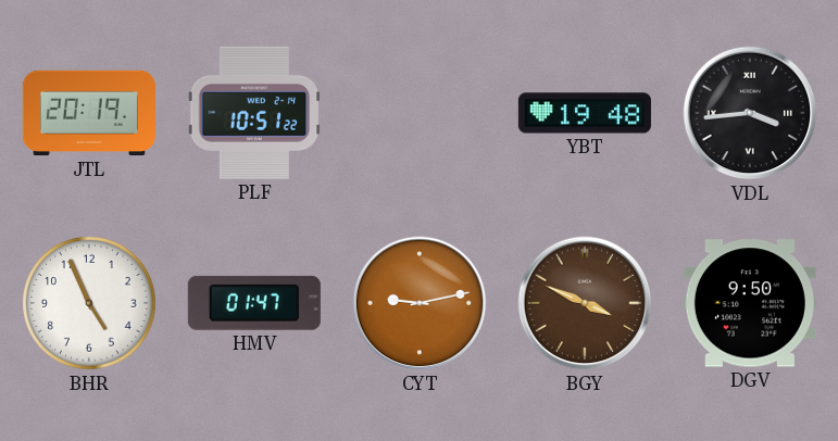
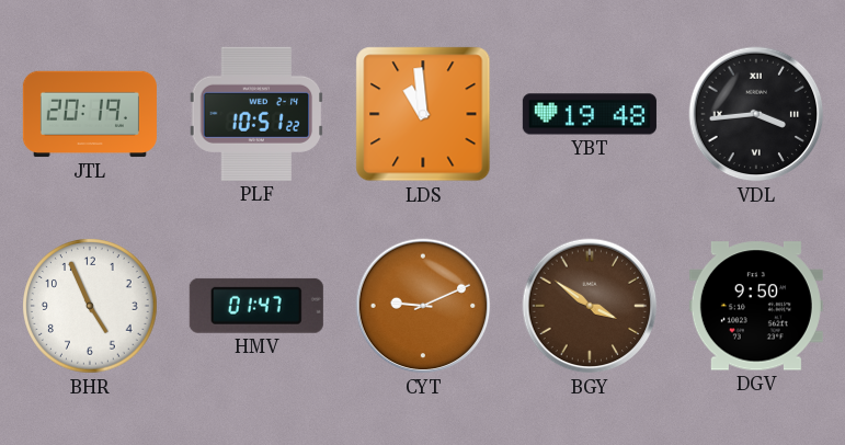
LDS: none -> 10:59 (423, 114)
CYT: 9:13 -> 9:11 (423, 306)
BGY: 3:49 -> 3:51 (590, 306)
